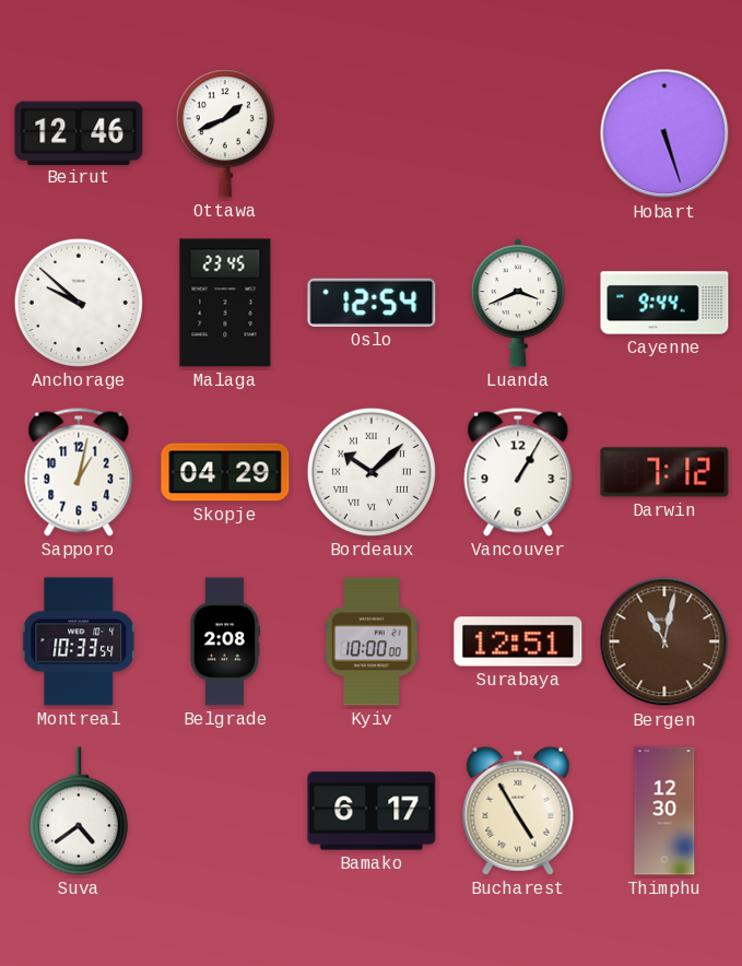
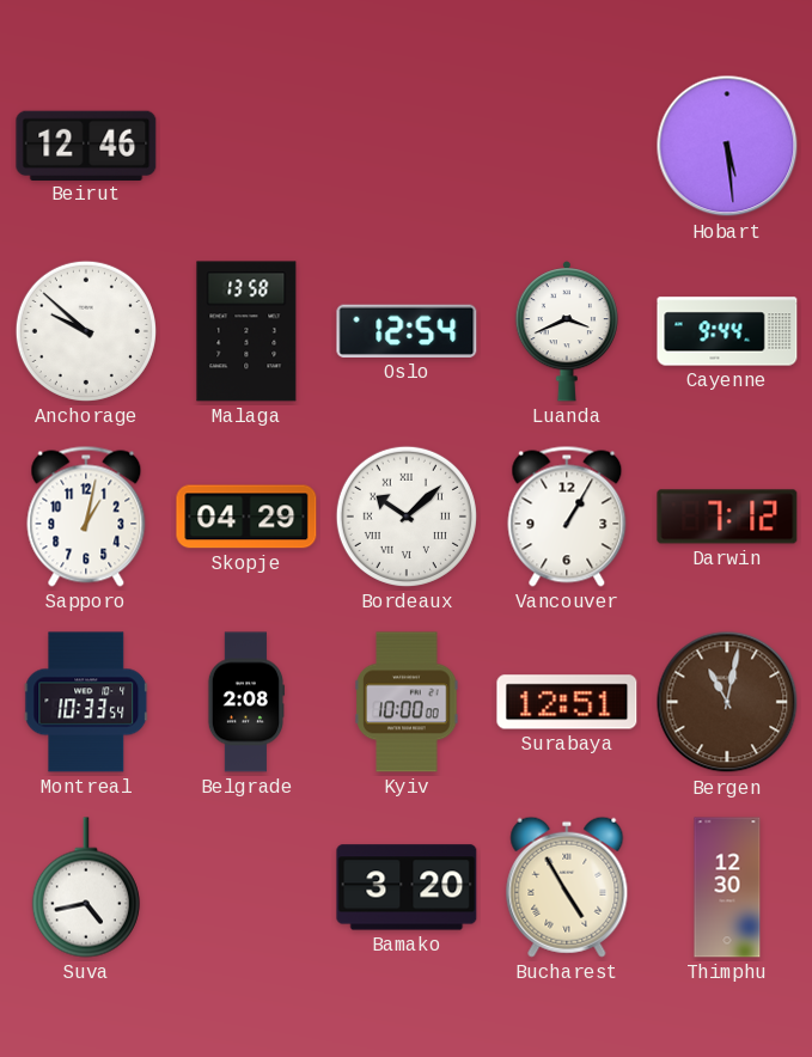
Ottawa: 1:41 -> none (225, 133)
Hobart: 5:27 -> 5:29 (727, 146)
Malaga: 23:45 -> 13:58 (246, 331)
Suva: 4:39 -> 4:43 (86, 887)
Bamako: 6:17 -> 3:20 (407, 887)
